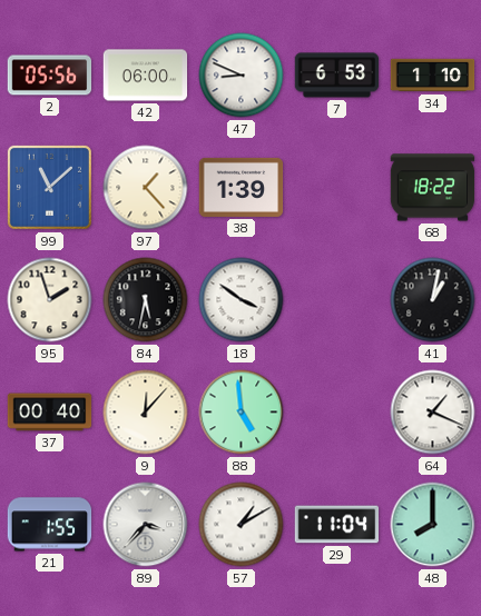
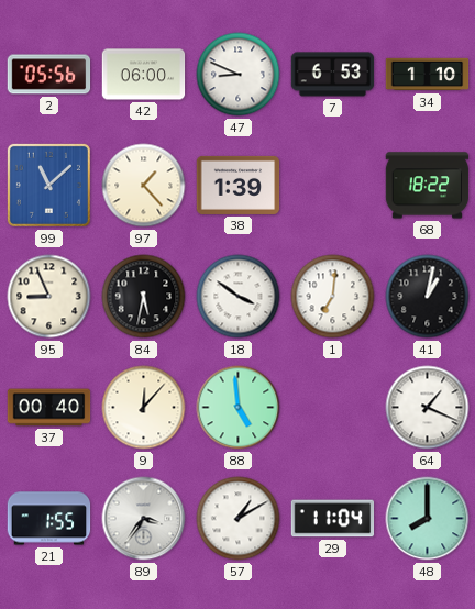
95: 1:57 -> 8:56 (49, 297)
1: none -> 7:01 (333, 297)
89: 3:37 -> 3:36 (144, 519)
